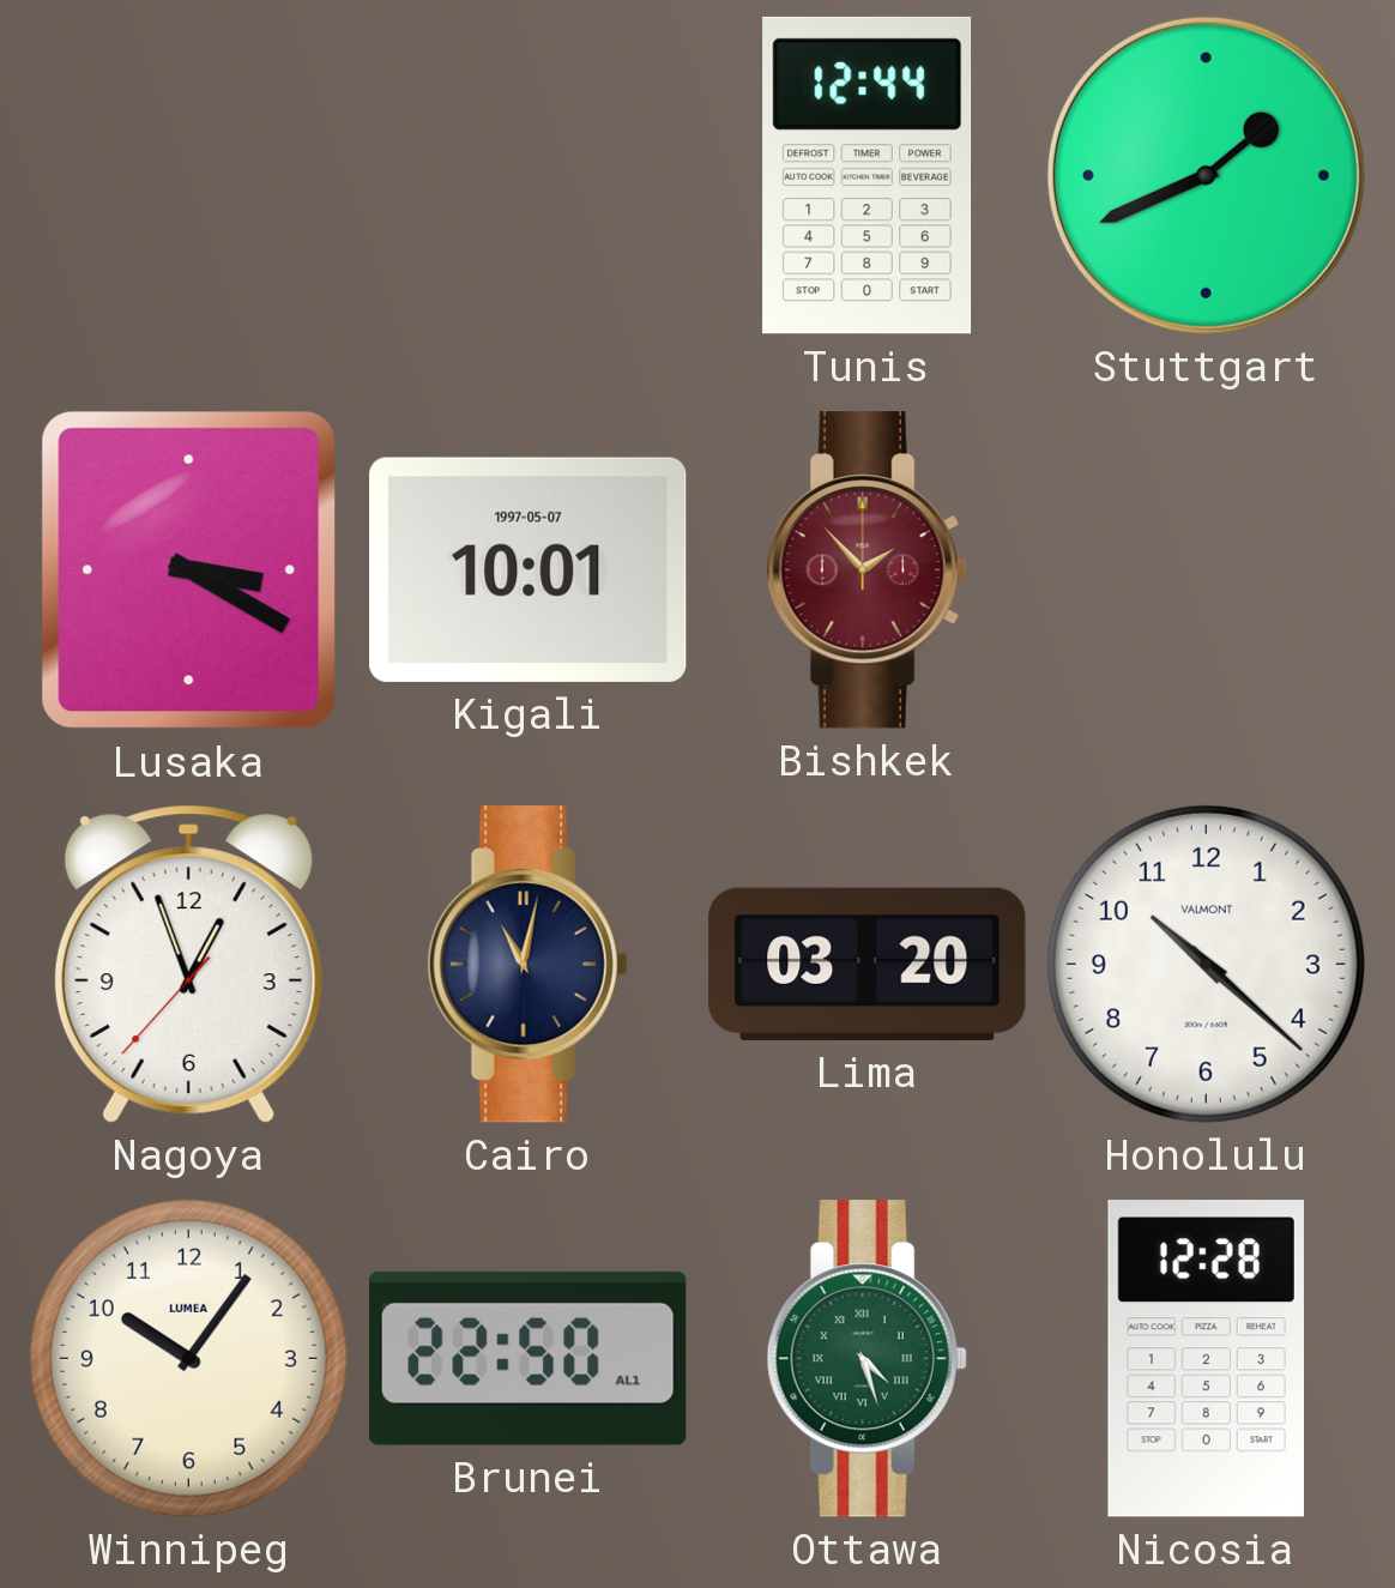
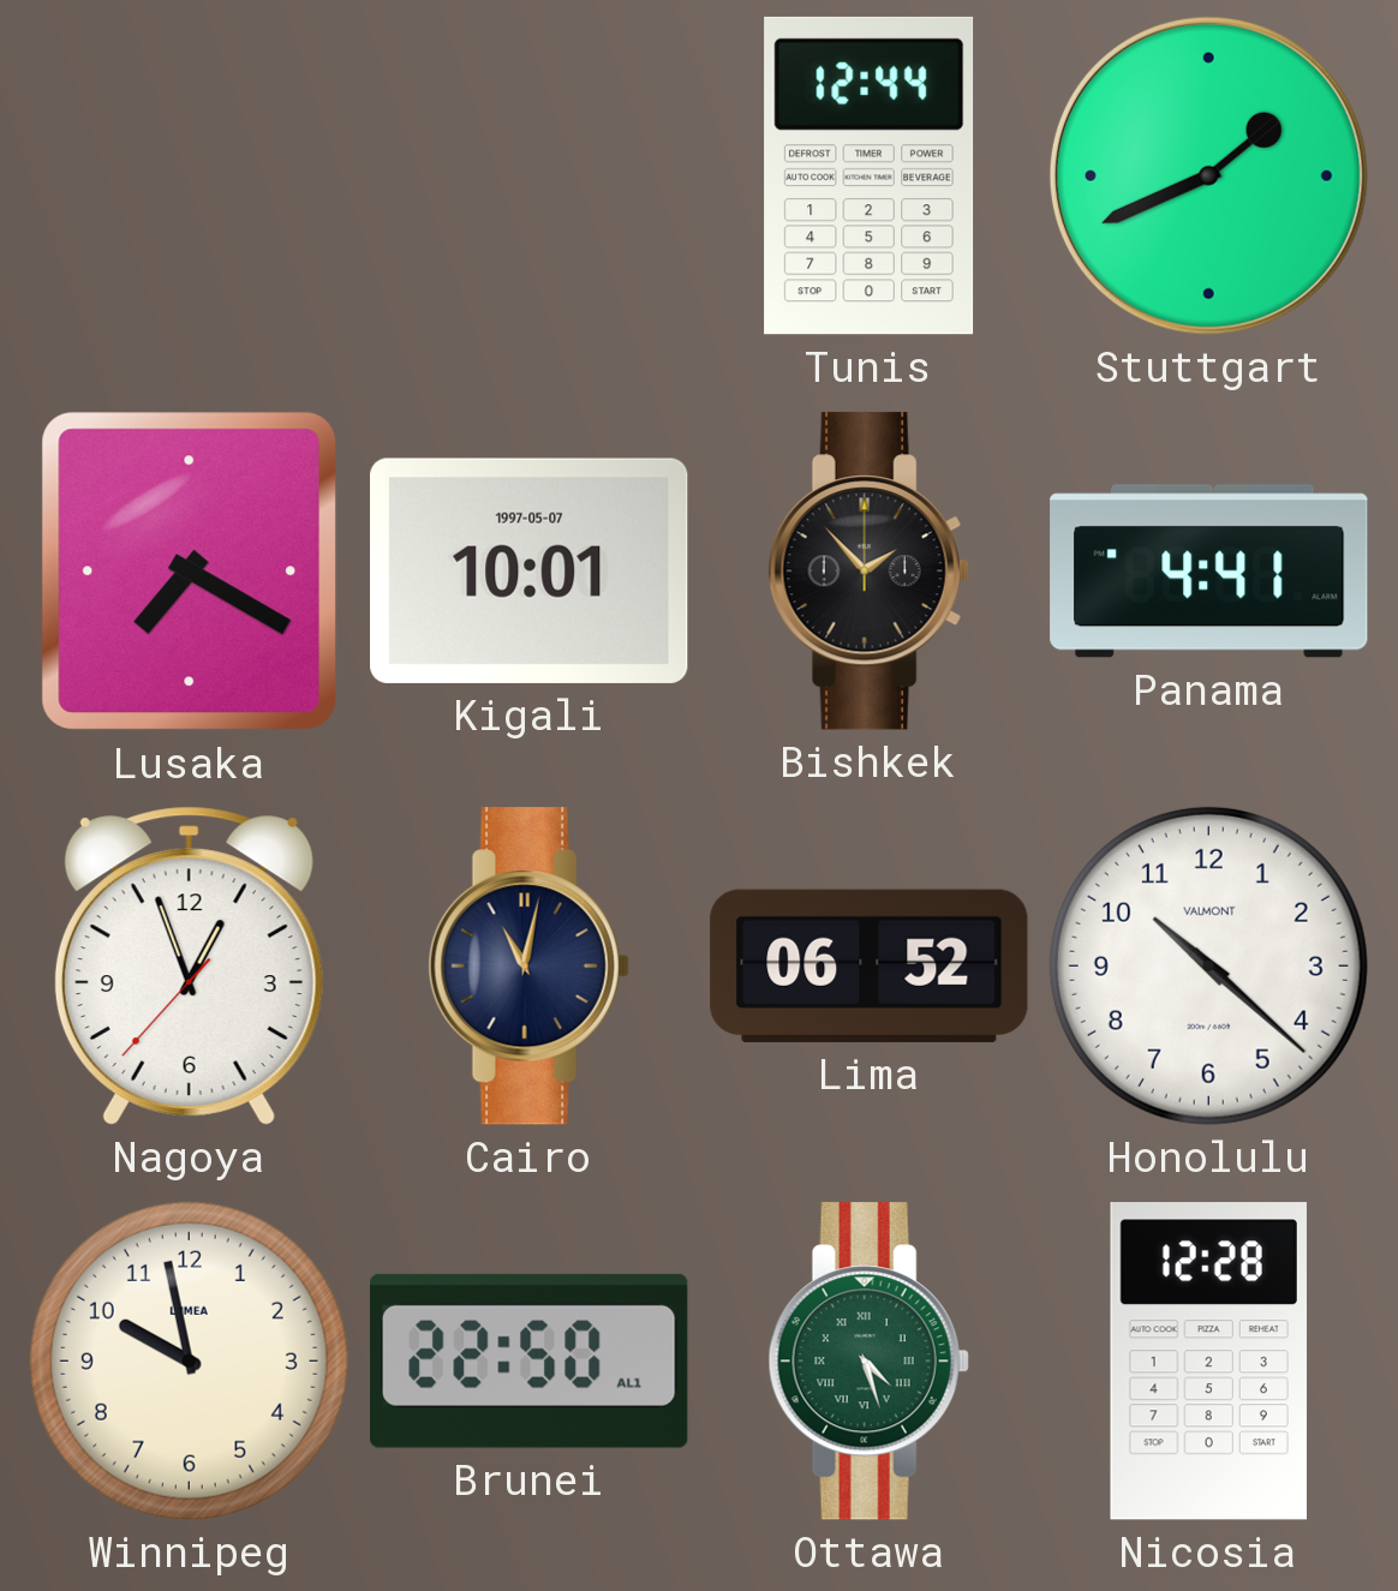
Lusaka: 3:20 -> 7:20 (190, 572)
Bishkek dial: burgundy -> black (868, 572)
Panama: none -> 4:41 (1209, 572)
Lima: 03:20 -> 06:52 (870, 965)
Winnipeg: 10:06 -> 9:58 (189, 1360)
